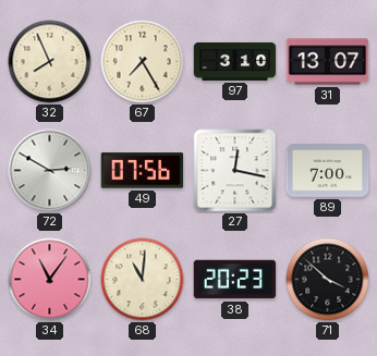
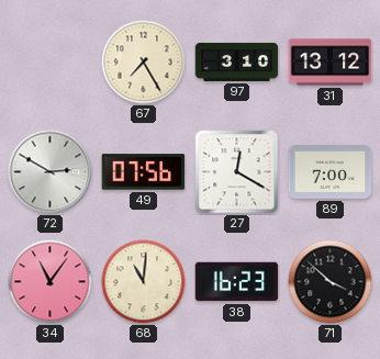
32: 7:56 -> none (50, 62)
31: 13:07 -> 13:12 (331, 63)
27: 12:17 -> 12:20 (237, 172)
38: 20:23 -> 16:23 (237, 282)
